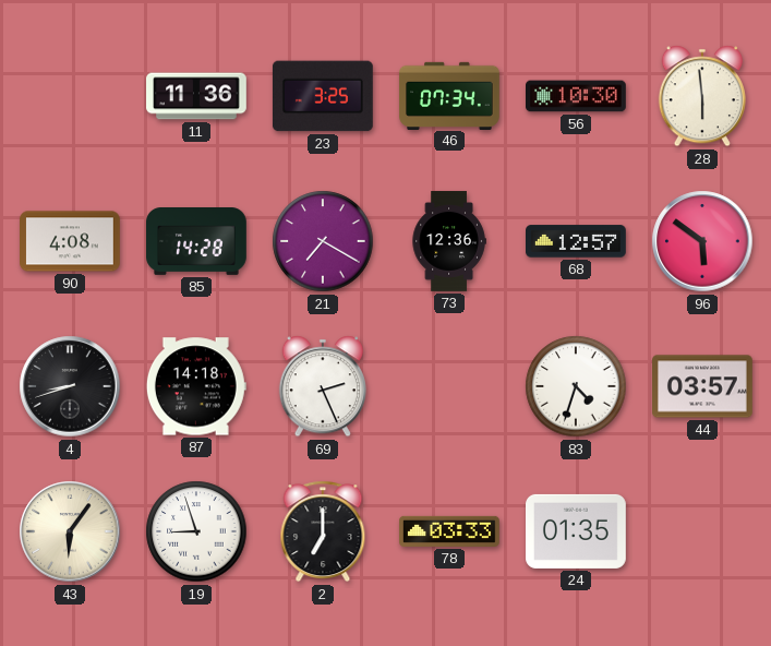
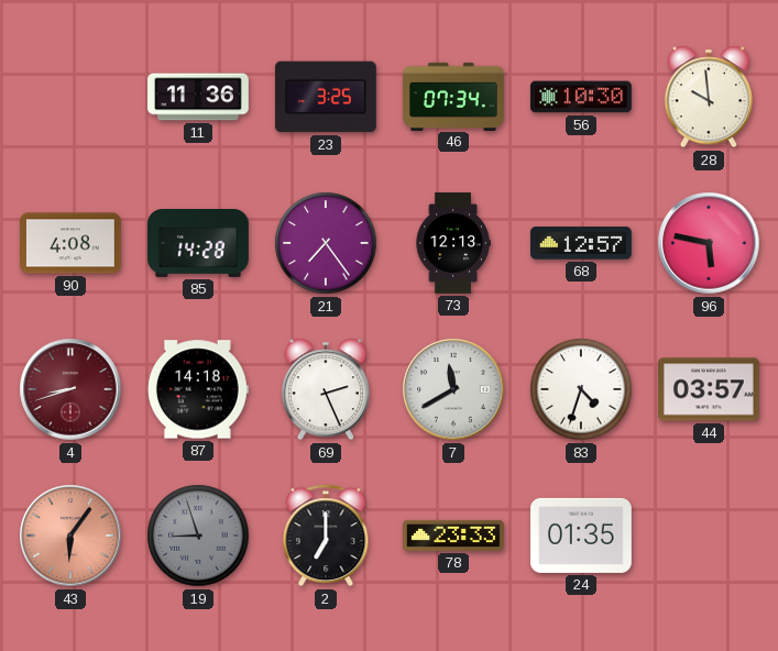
28: 5:59 -> 9:59 (709, 97)
21: 7:20 -> 7:24 (326, 243)
73: 12:36 -> 12:13 (453, 243)
96: 5:51 -> 5:47 (709, 243)
4 dial: black -> burgundy (70, 389)
7: none -> 11:40 (453, 389)
43 dial: cream -> salmon (70, 536)
19 dial: white -> grey (198, 536)
78: 03:33 -> 23:33 (454, 536)
